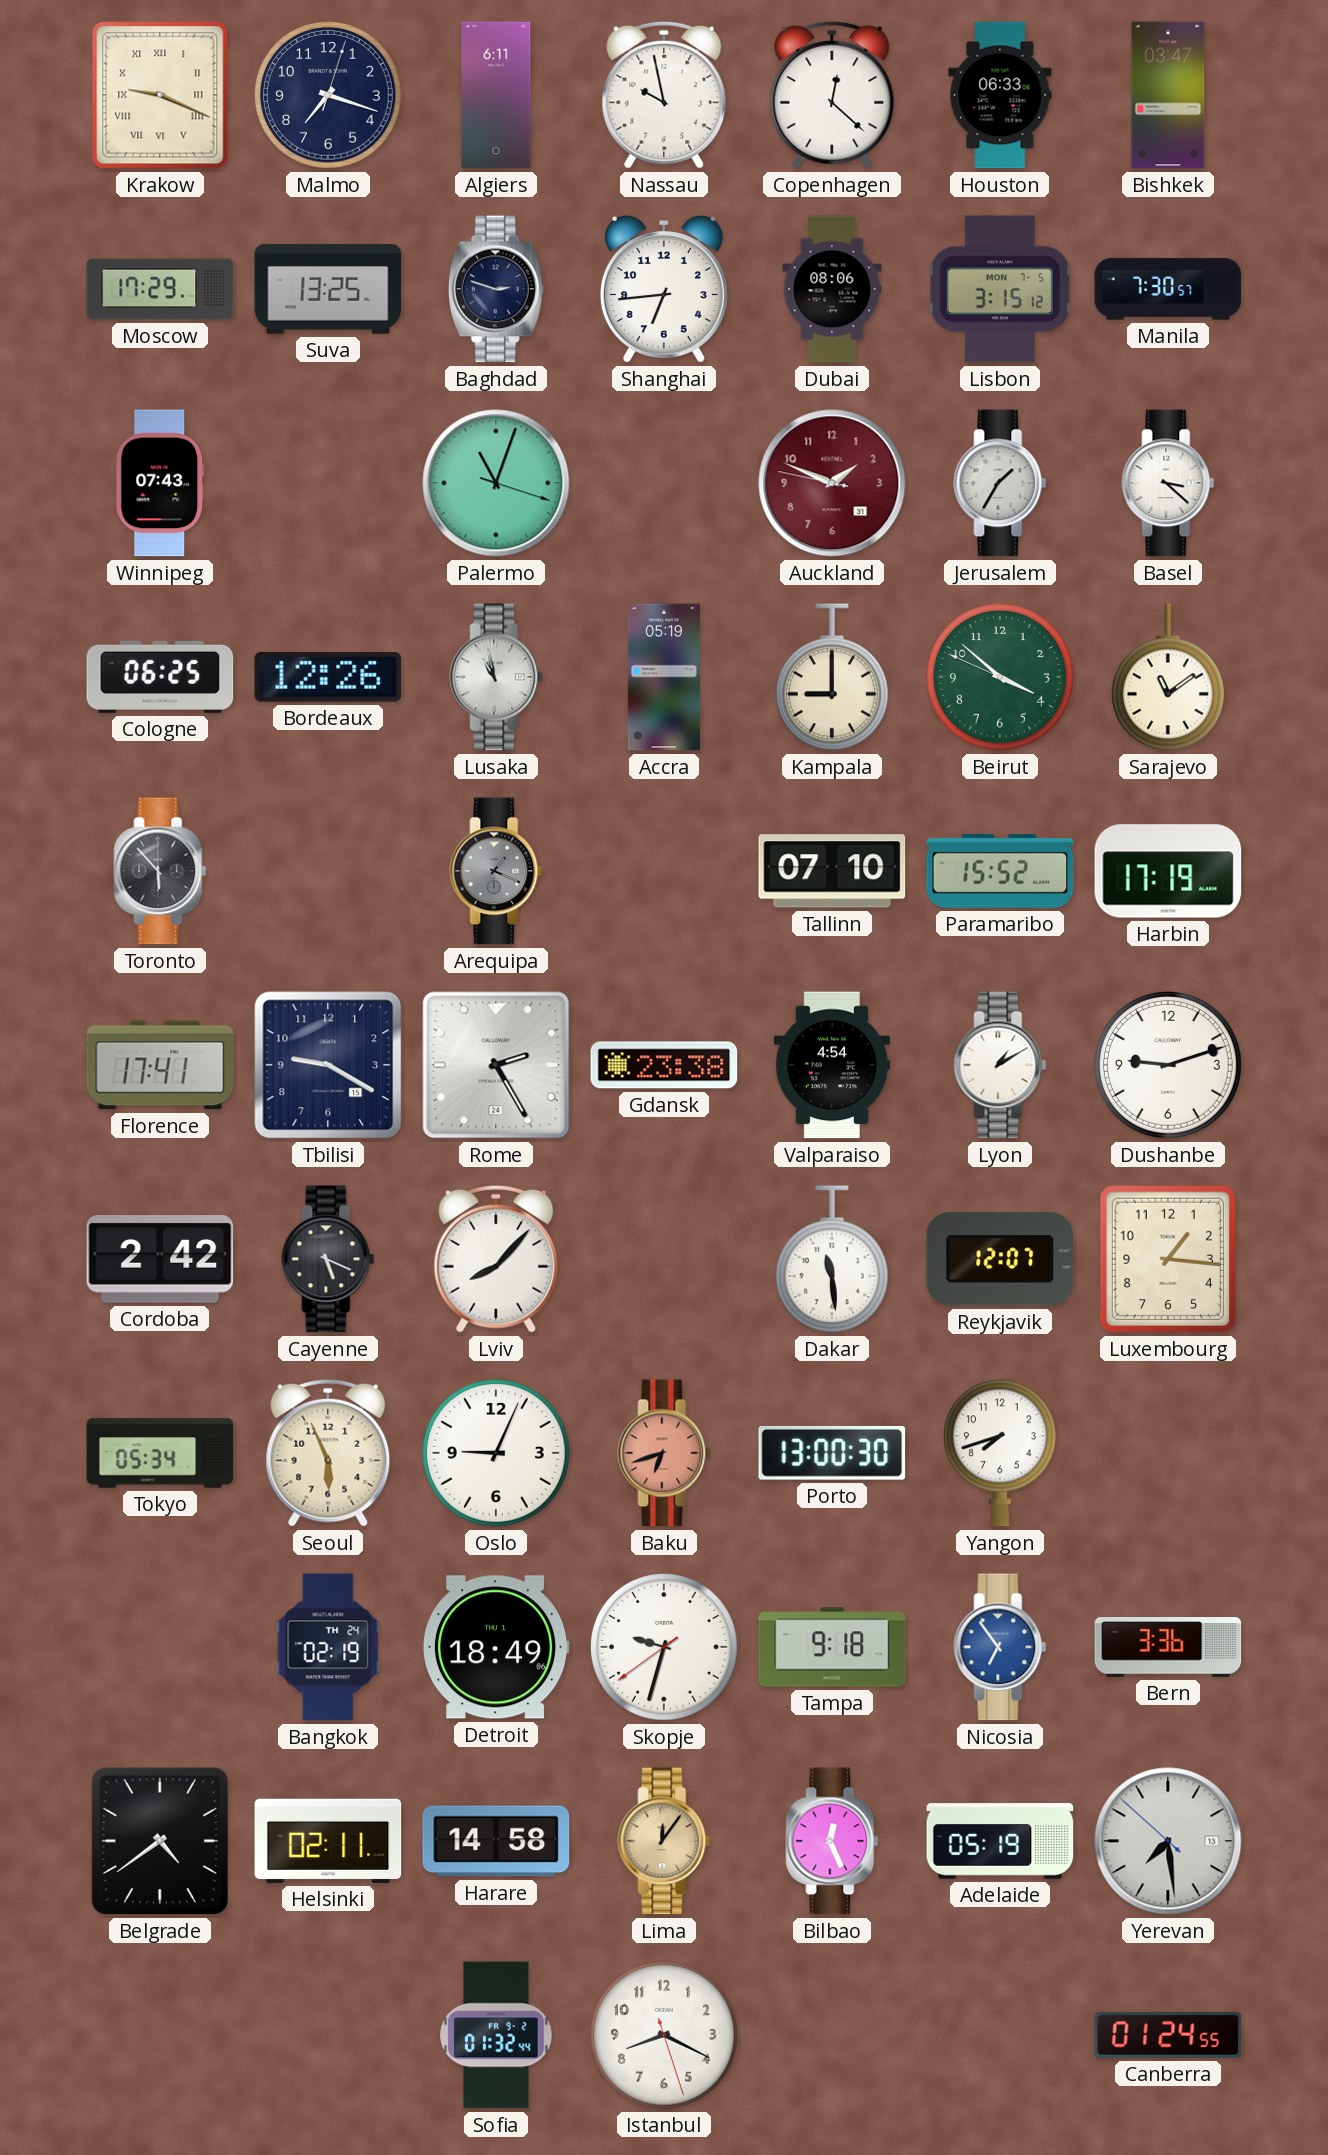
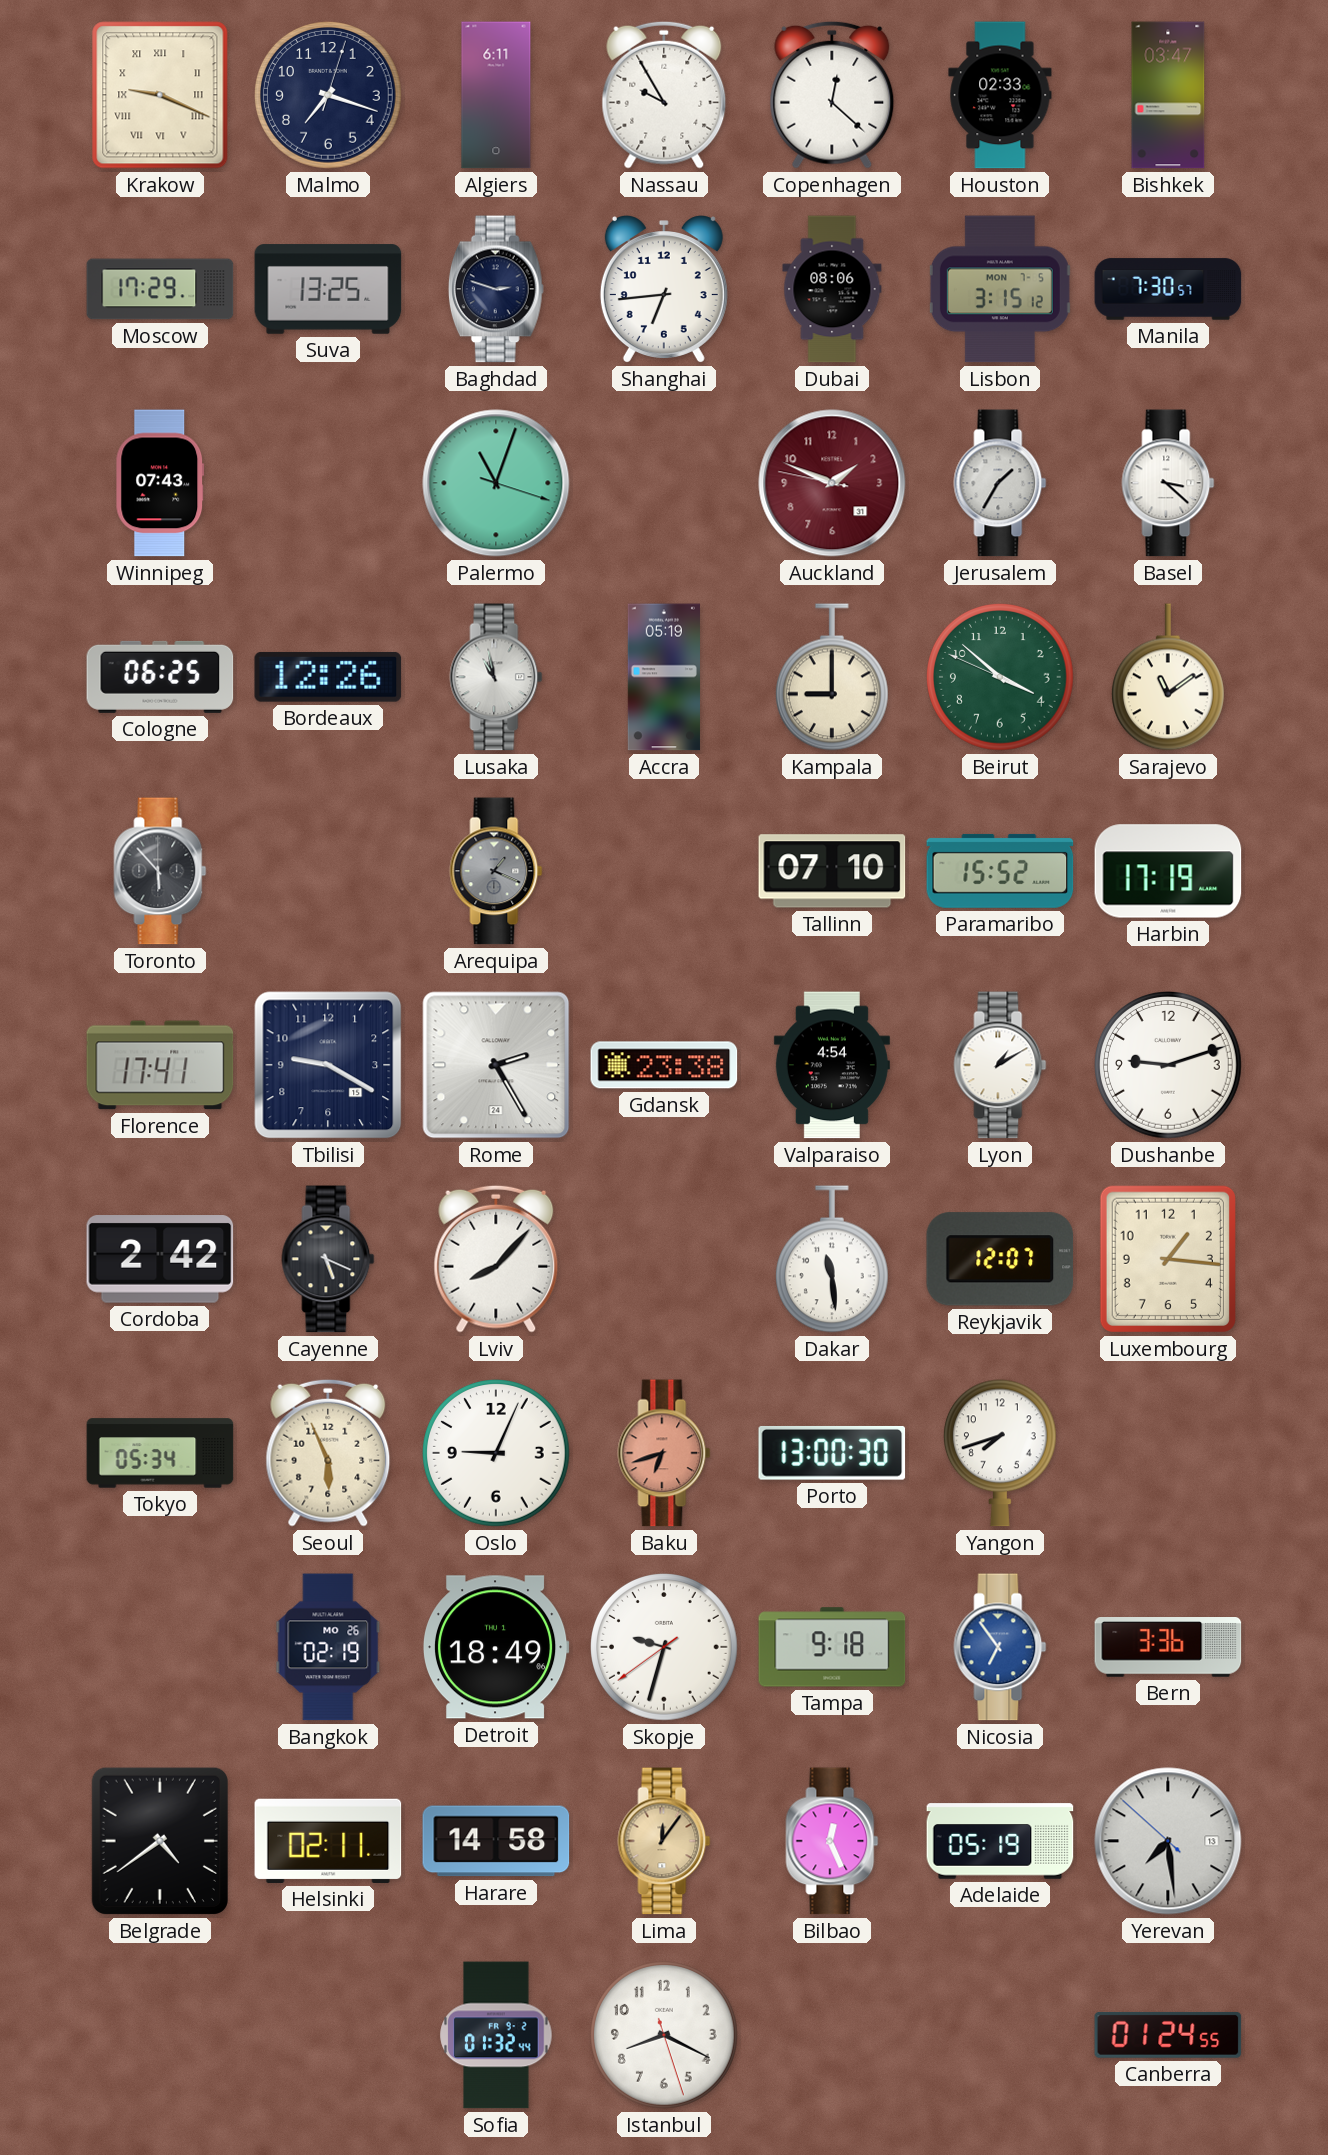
Nassau: 9:58 -> 9:55 (664, 95)
Houston: 06:33 -> 02:33 (1000, 95)
Bangkok date: TH 24 -> MO 26 (328, 1647)
